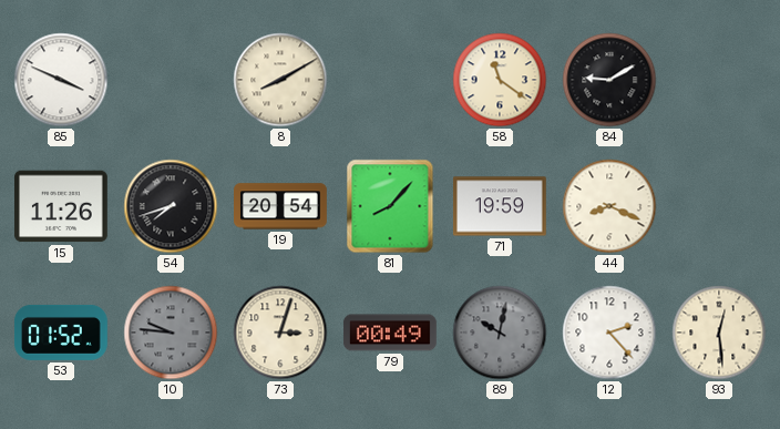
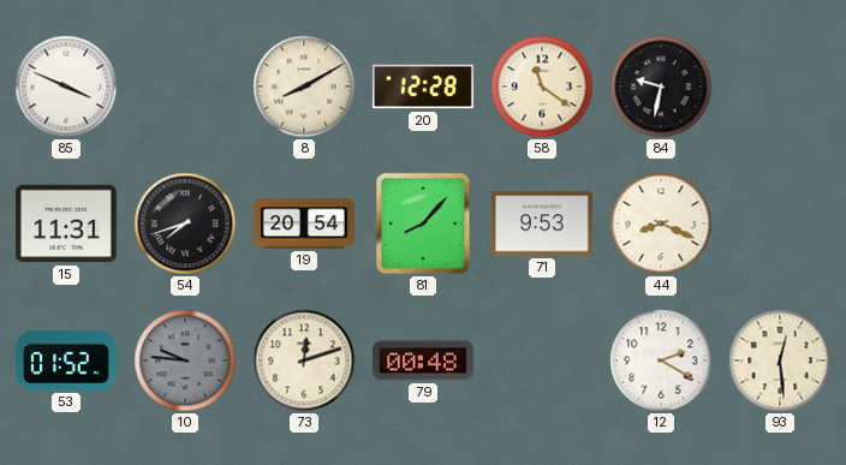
20: none -> 12:28 (424, 87)
84: 9:10 -> 9:32 (661, 87)
15: 11:26 -> 11:31 (66, 223)
71: 19:59 -> 9:53 (542, 223)
73: 3:03 -> 12:12 (304, 360)
79: 00:49 -> 00:48 (423, 360)
89: 10:02 -> none (500, 333)
12: 2:23 -> 2:20 (661, 360)
